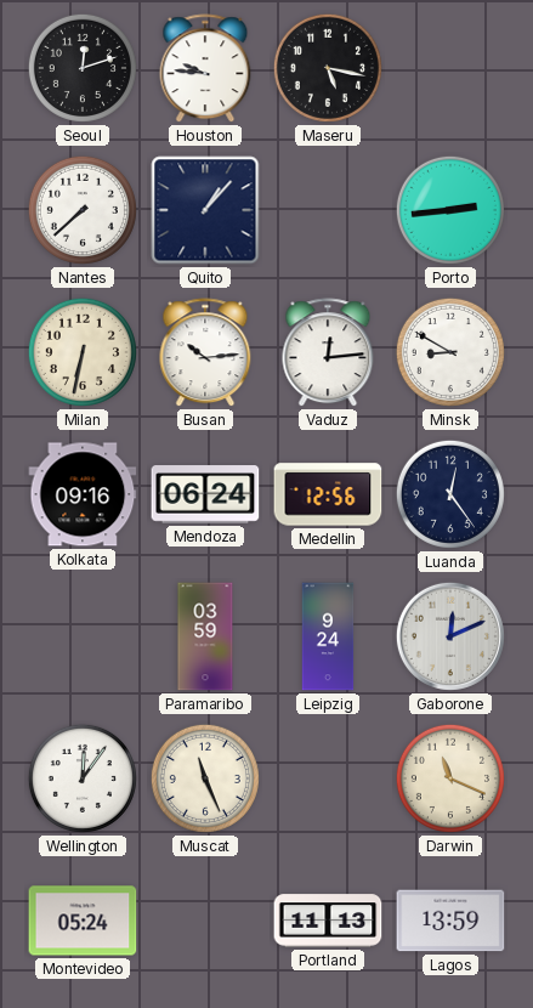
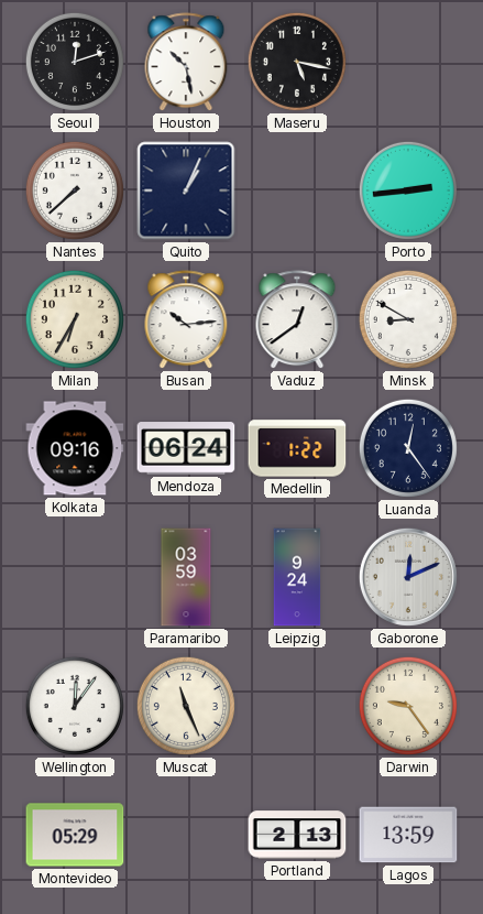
Houston: 9:46 -> 10:28 (186, 63)
Quito: 1:07 -> 1:04 (186, 191)
Milan: 6:32 -> 6:35 (75, 319)
Vaduz: 12:14 -> 12:39 (297, 320)
Medellin: 12:56 -> 1:22 (297, 448)
Darwin: 11:19 -> 9:24 (408, 706)
Montevideo: 05:24 -> 05:29 (75, 835)
Portland: 11:13 -> 2:13 (297, 835)
